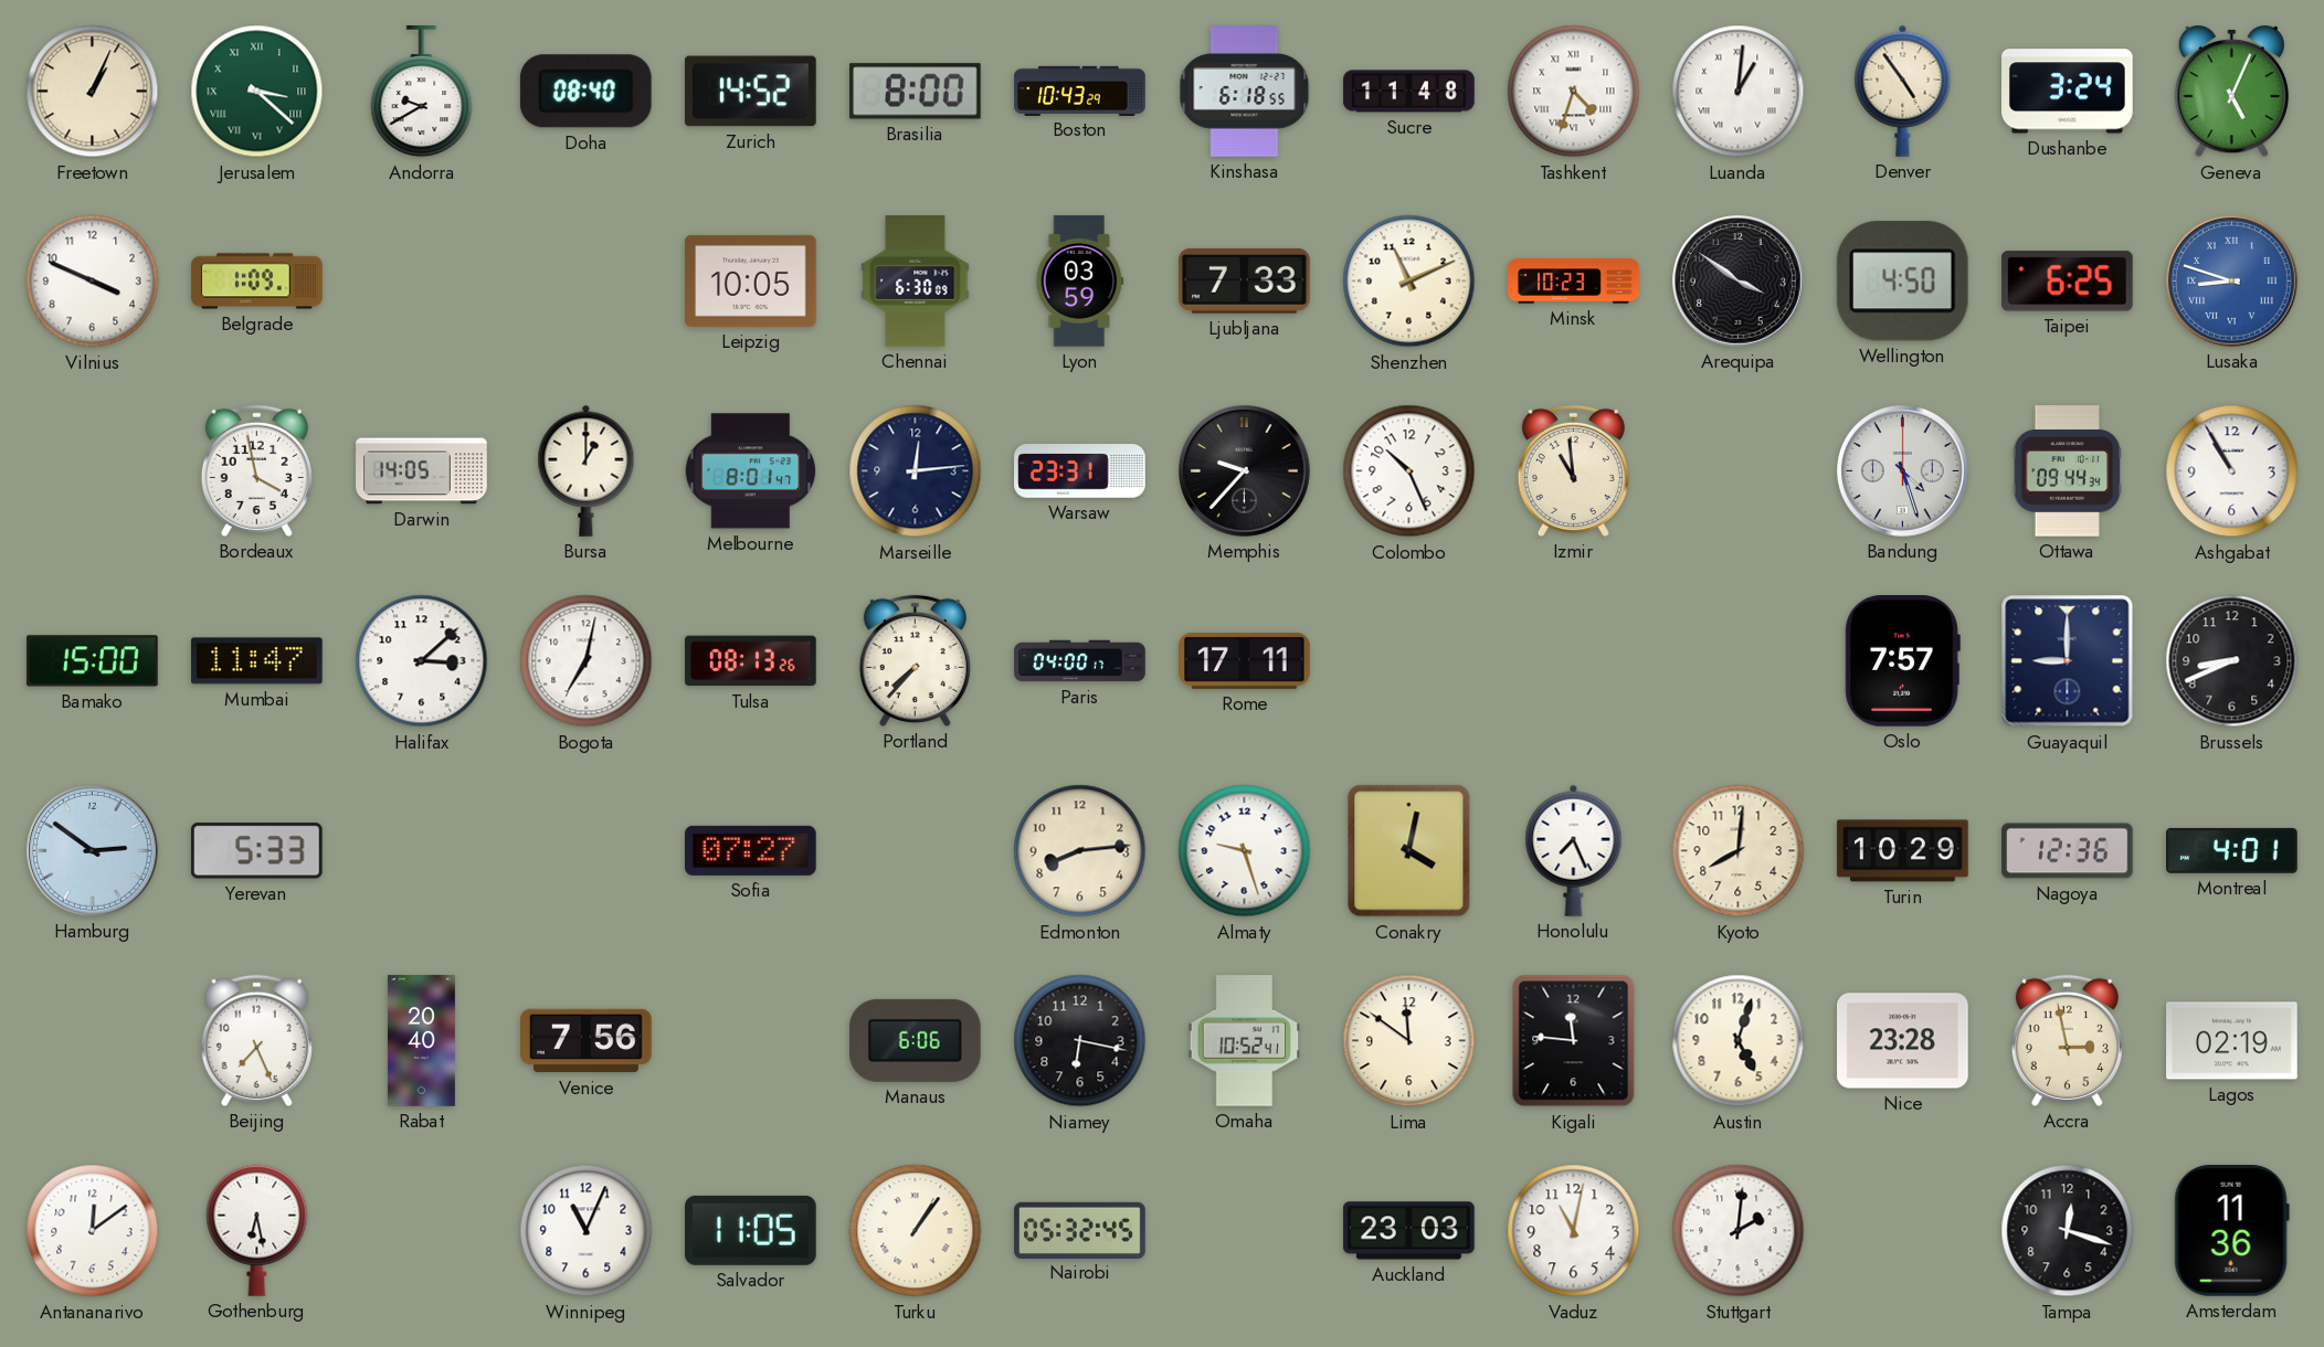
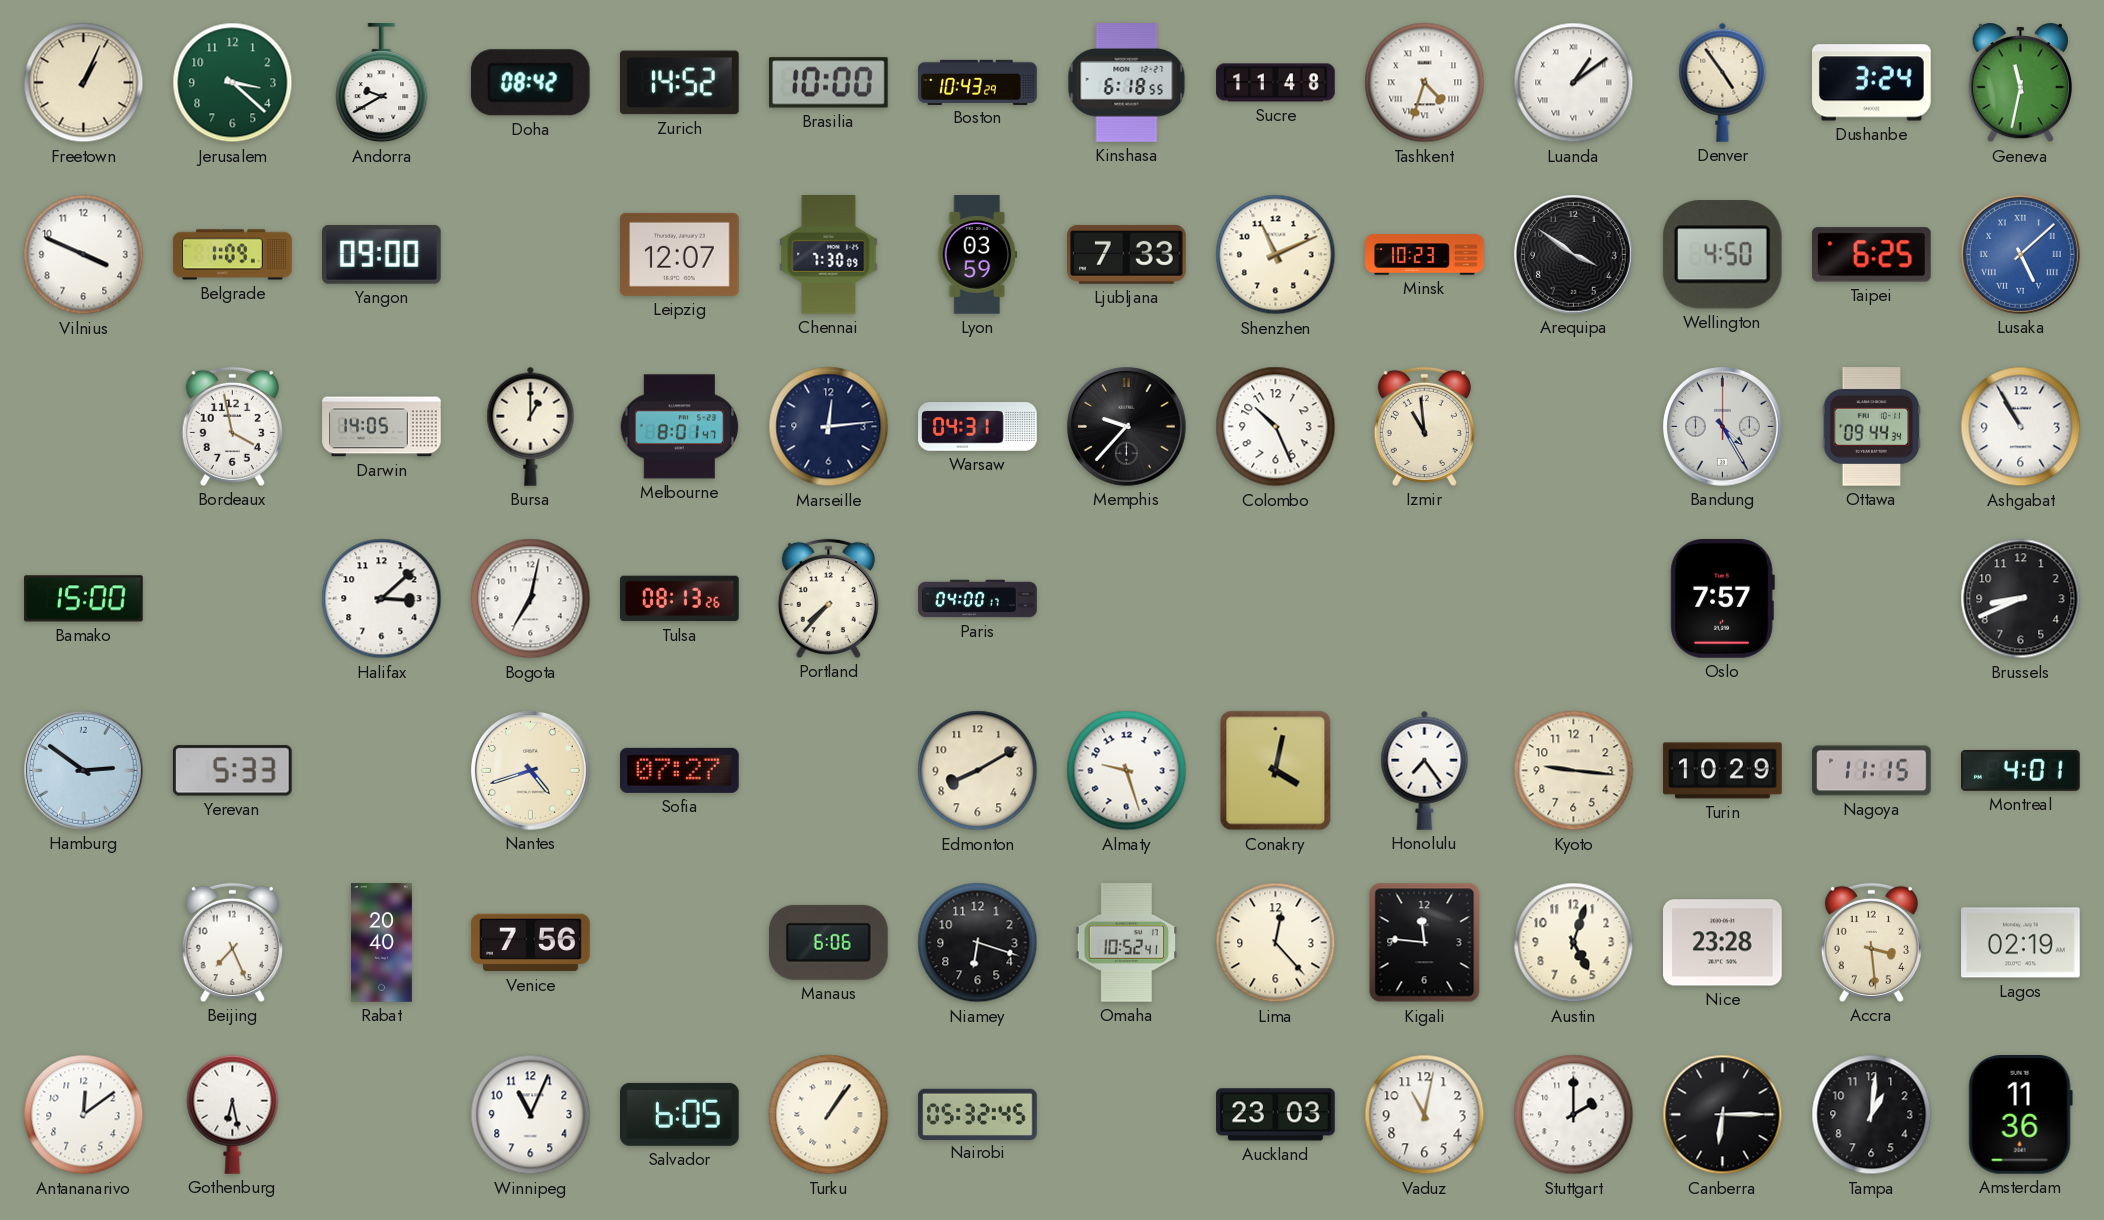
Jerusalem numerals: Roman -> Arabic (233, 83)
Doha: 08:40 -> 08:42 (530, 83)
Brasilia: 8:00 -> 10:00 (829, 83)
Luanda: 1:01 -> 1:09 (1574, 83)
Geneva: 5:04 -> 11:32 (2020, 84)
Yangon: none -> 09:00 (382, 254)
Leipzig: 10:05 -> 12:07 (680, 254)
Chennai: 6:30 -> 7:30 (829, 255)
Lusaka: 8:48 -> 5:08 (2021, 255)
Warsaw: 23:31 -> 04:31 (978, 427)
Bandung: 4:27 -> 4:25 (1723, 427)
Mumbai: 11:47 -> none (257, 661)
Rome: 17:11 -> none (1245, 660)
Guayaquil: 9:00 -> none (2068, 661)
Nantes: none -> 4:42 (531, 771)
Edmonton: 8:14 -> 8:10 (978, 771)
Honolulu: 7:26 -> 7:24 (1425, 770)
Kyoto: 8:01 -> 9:16 (1574, 771)
Nagoya: 12:36 -> 11:15 (1872, 771)
Niamey: 6:17 -> 6:18 (978, 943)
Lima: 11:51 -> 12:23 (1276, 943)
Accra: 2:58 -> 3:29 (1871, 942)
Salvador: 11:05 -> 6:05 (680, 1114)
Stuttgart: 2:01 -> 2:00 (1574, 1115)
Canberra: none -> 6:15 (1723, 1115)
Tampa: 12:18 -> 1:01 (1872, 1115)
